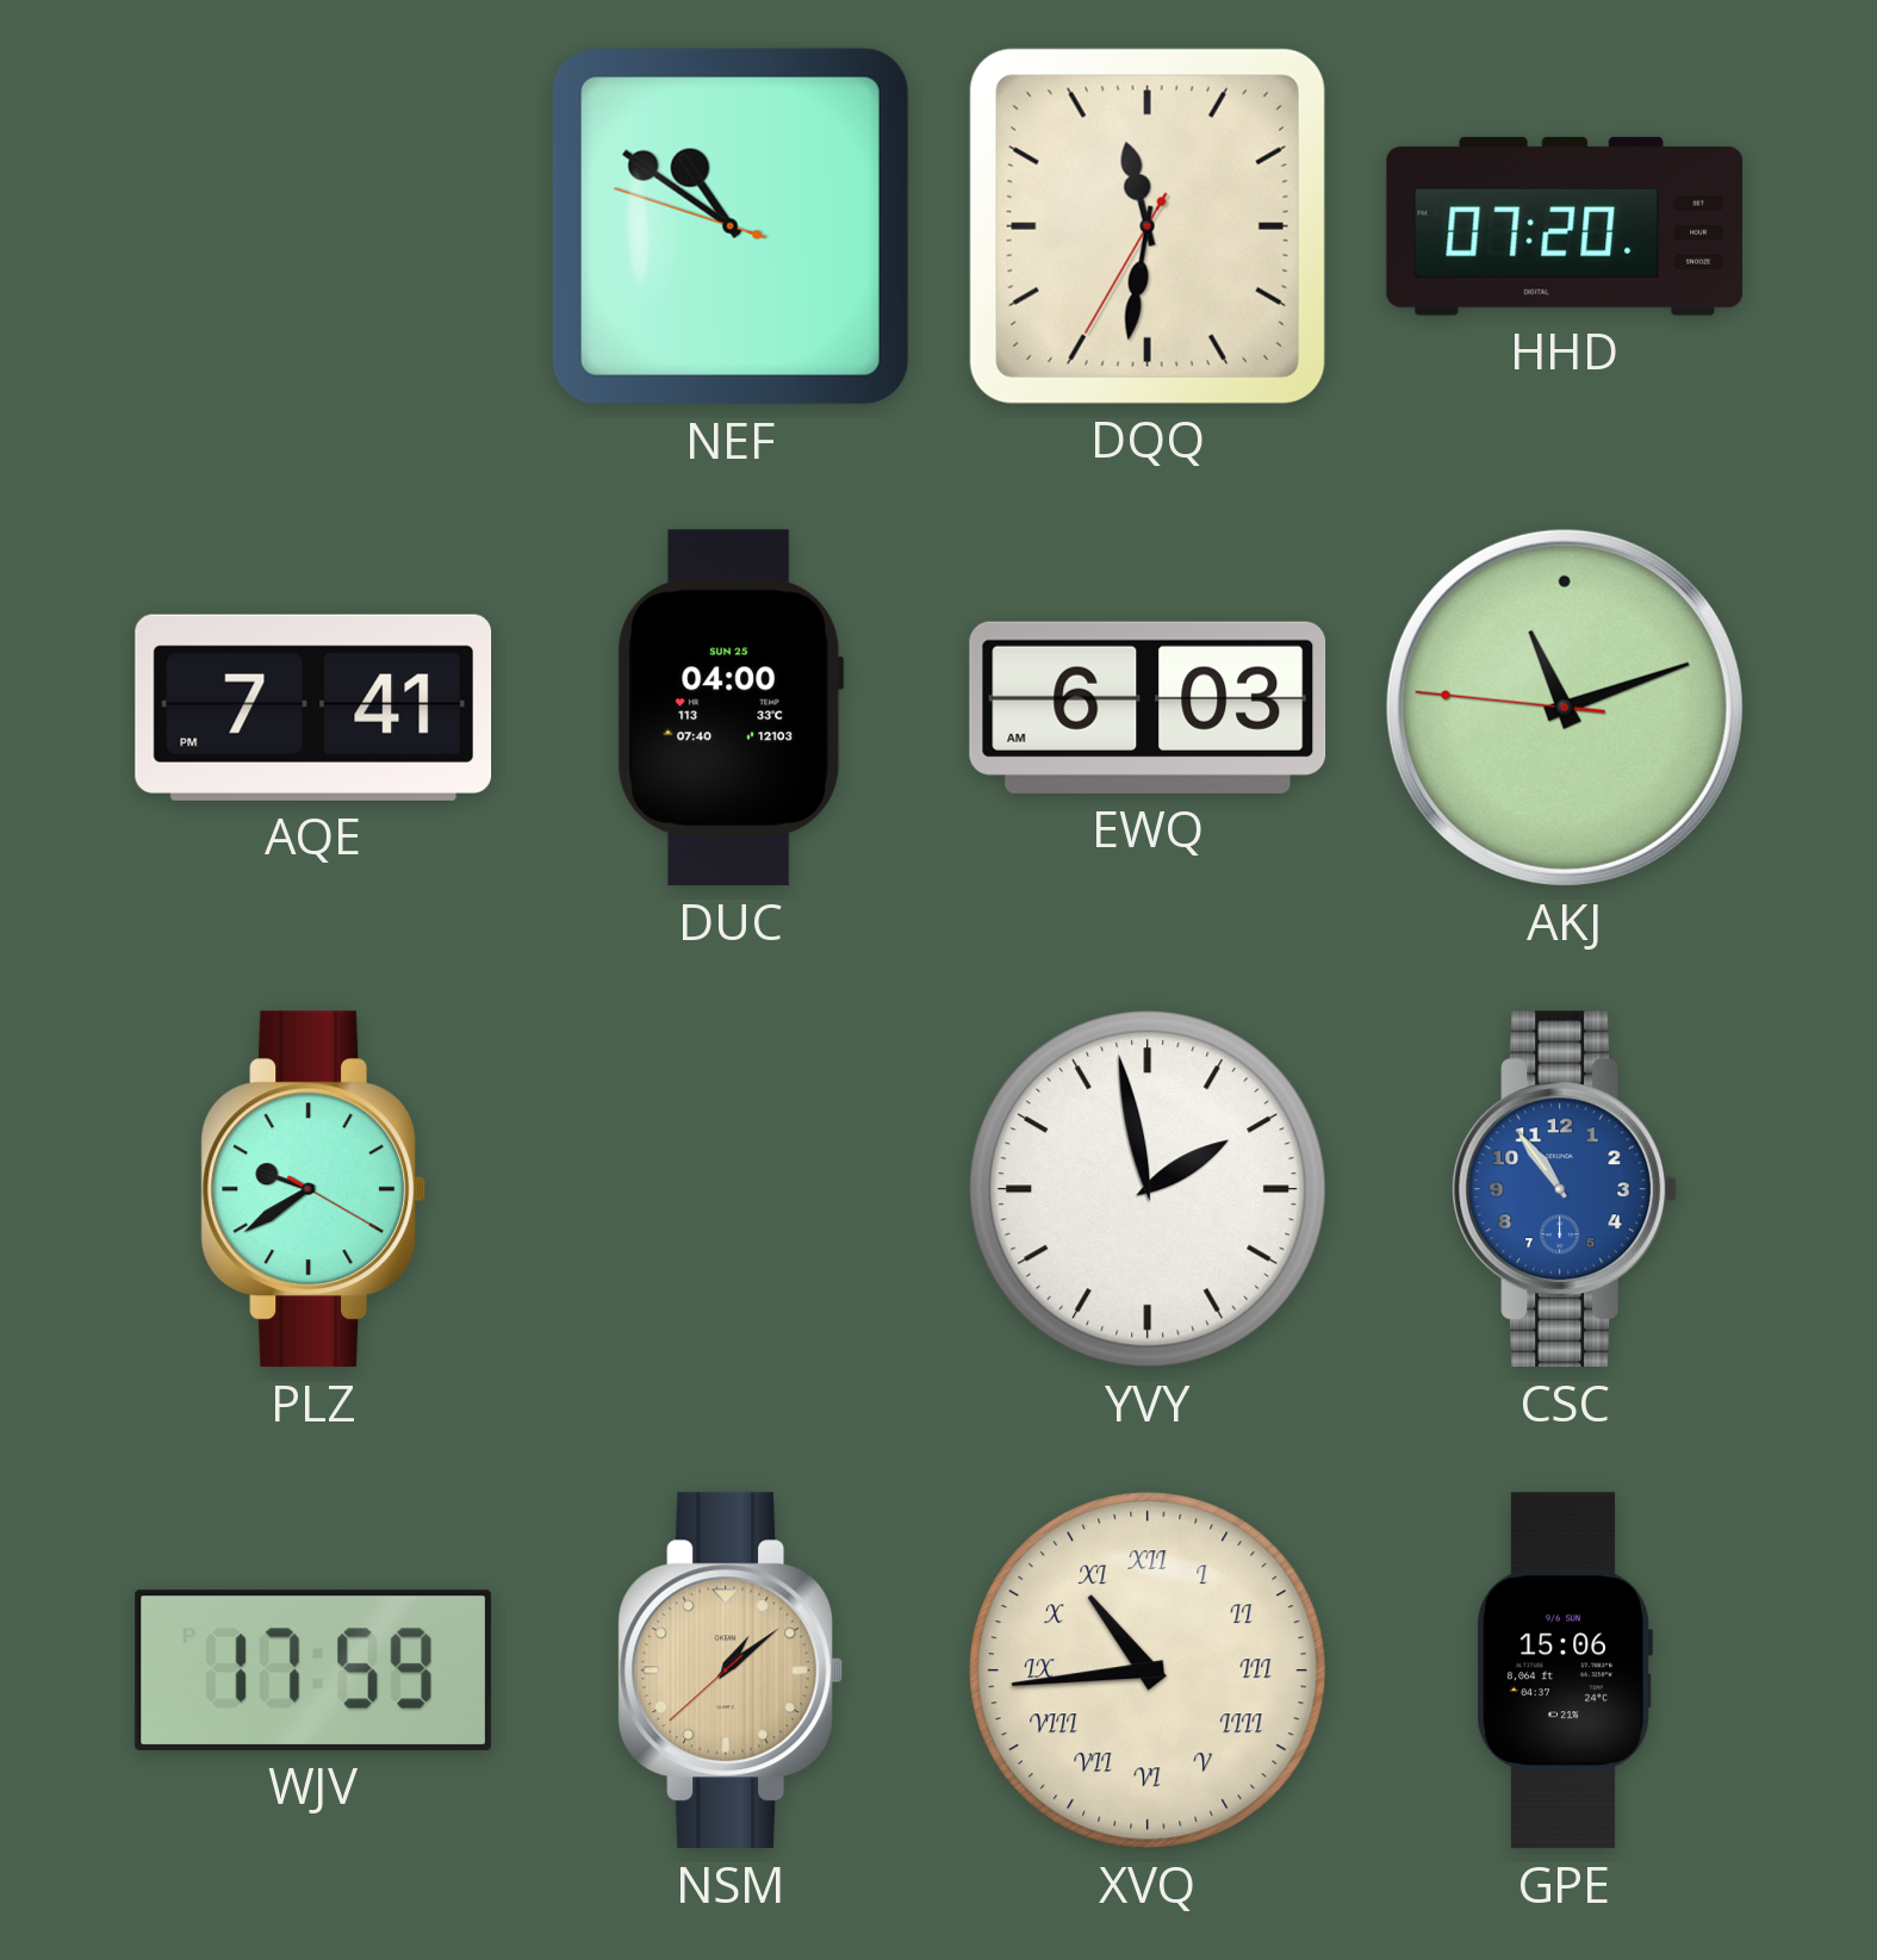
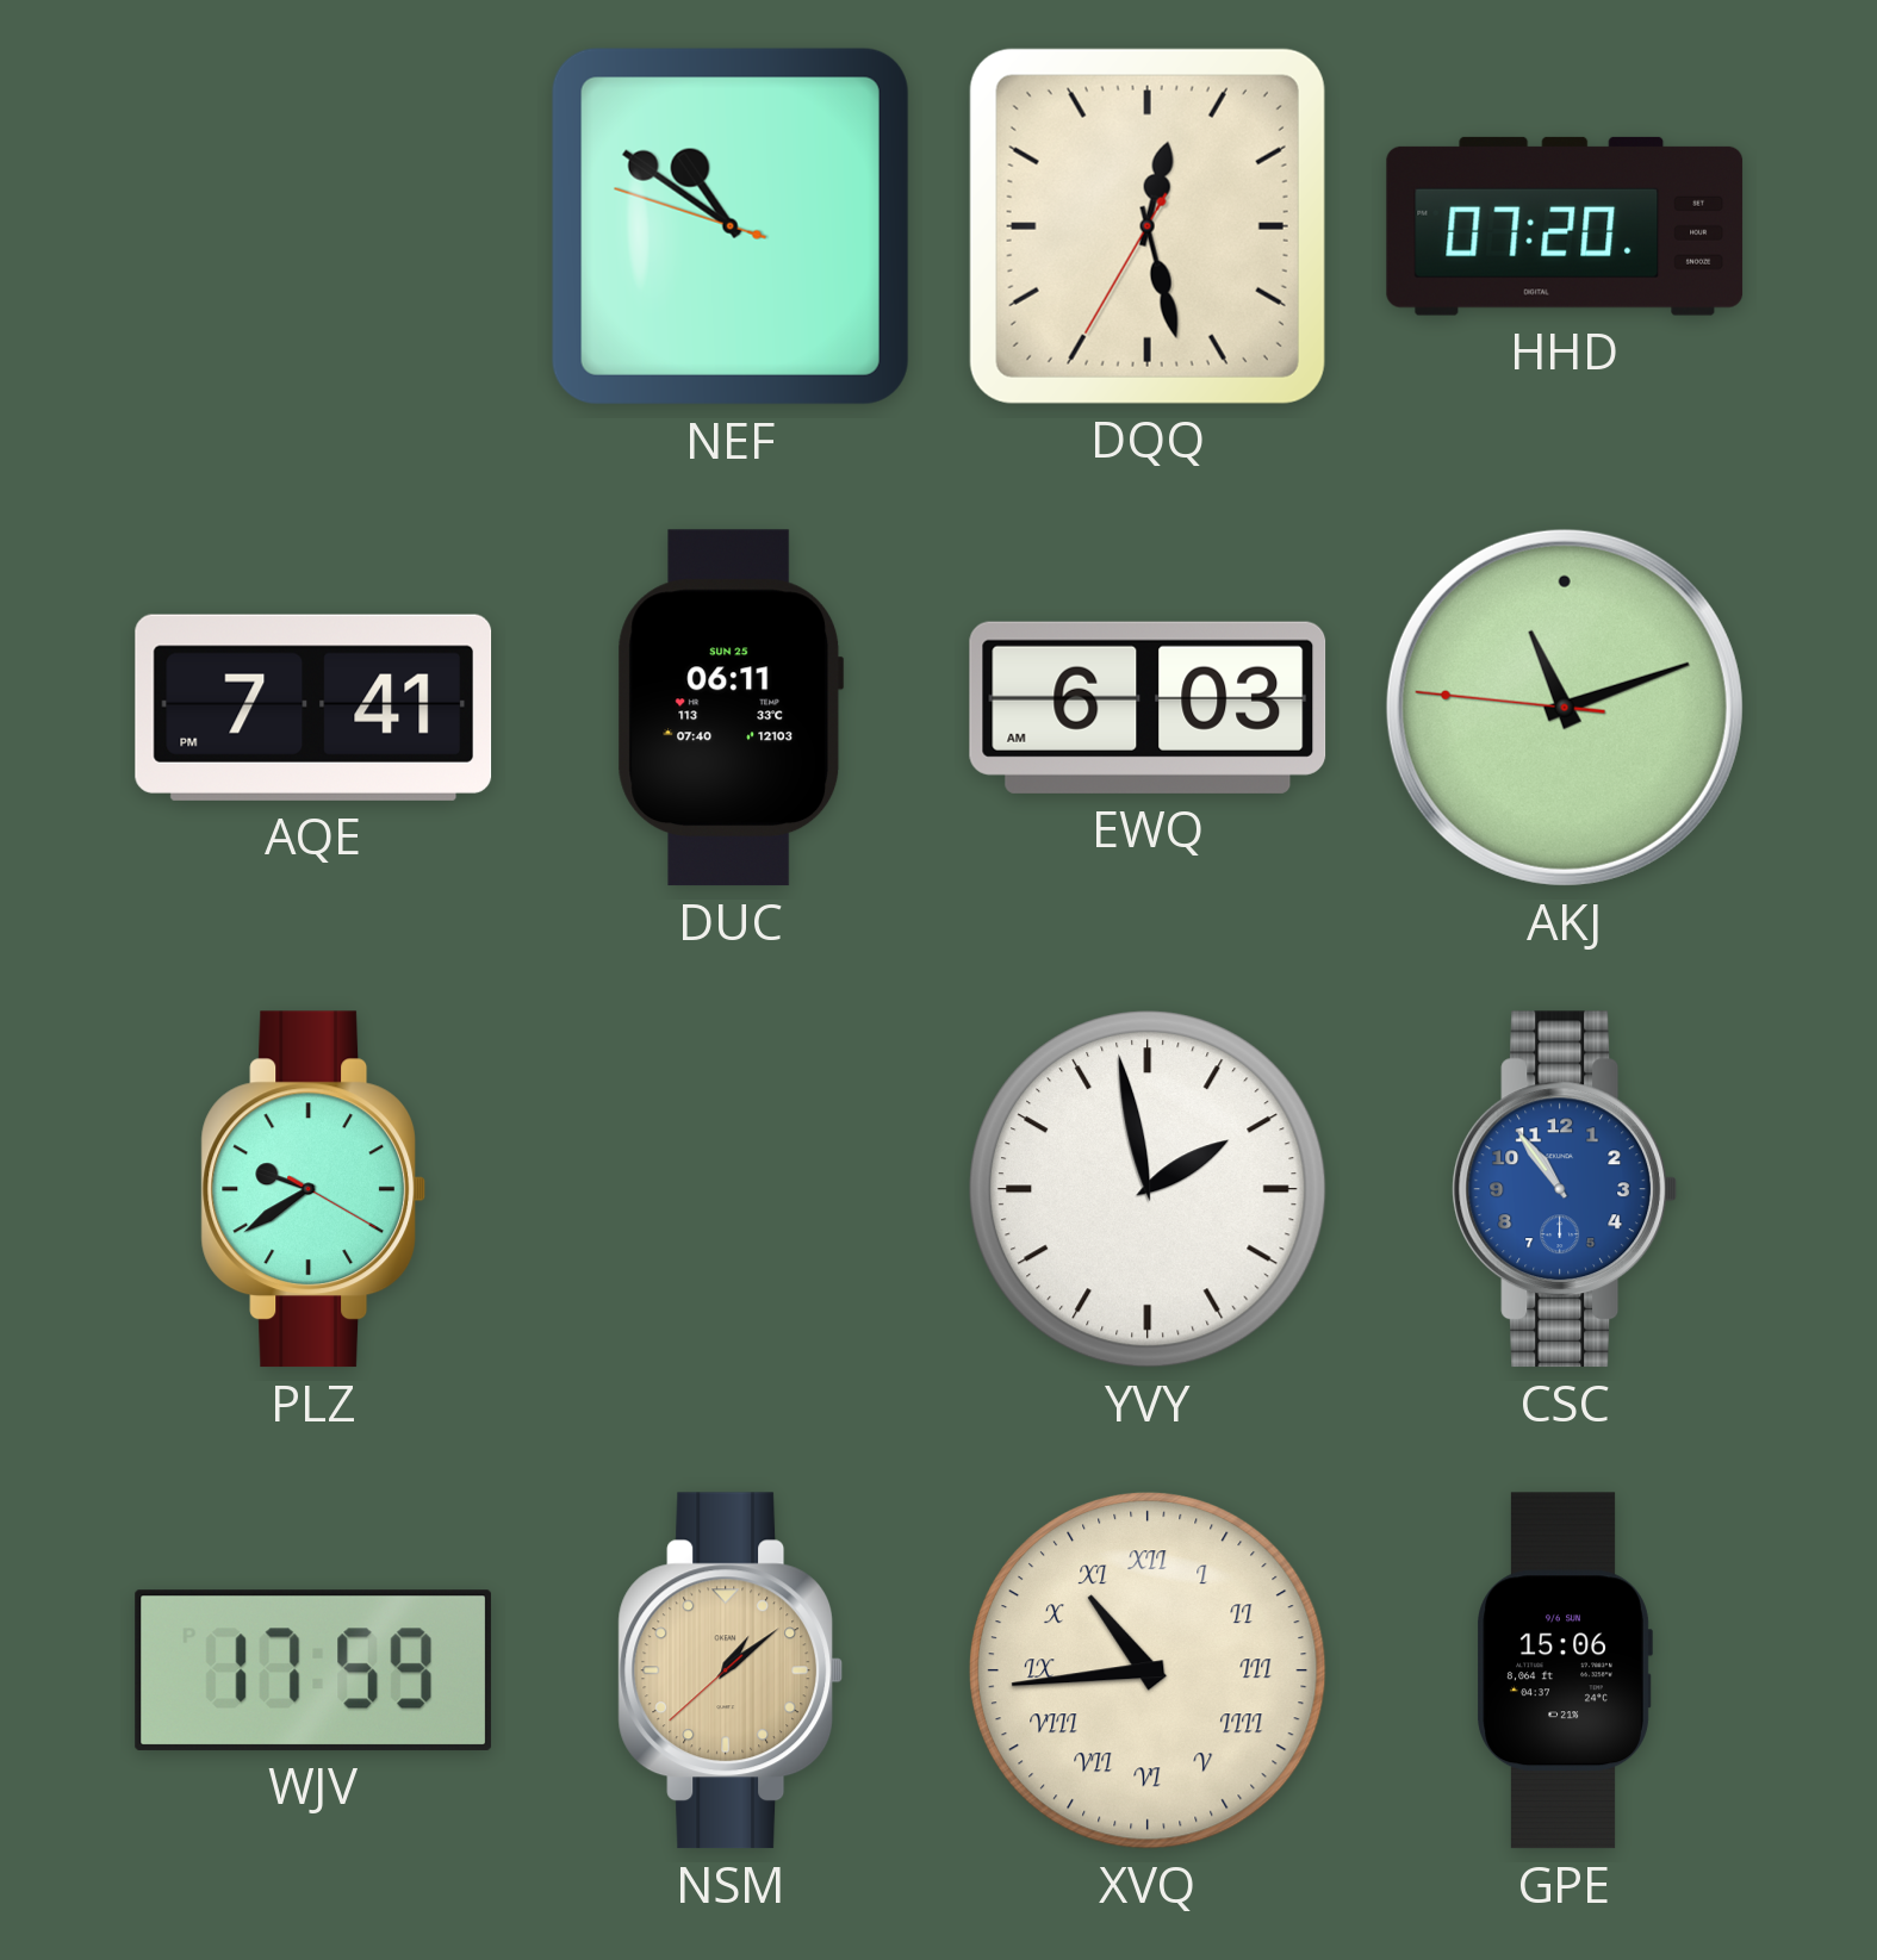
DQQ: 11:31 -> 12:27 (1148, 226)
DUC: 04:00 -> 06:11 (731, 708)
